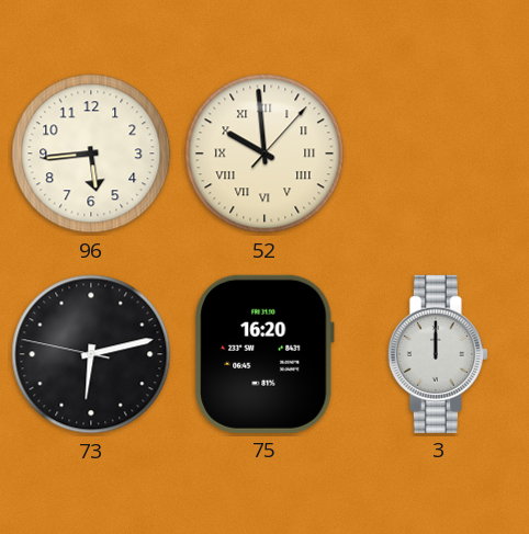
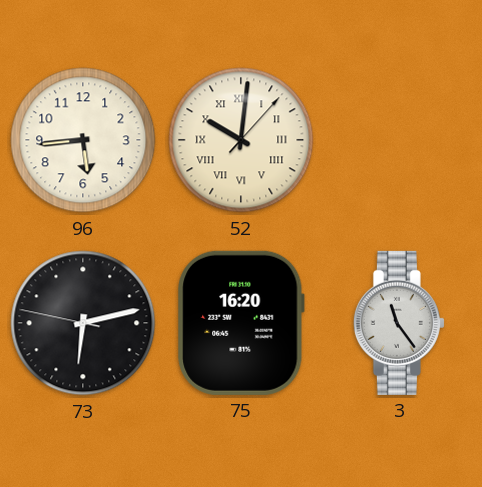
52: 9:59 -> 10:01 (241, 140)
3: 12:00 -> 11:24 (399, 323)
